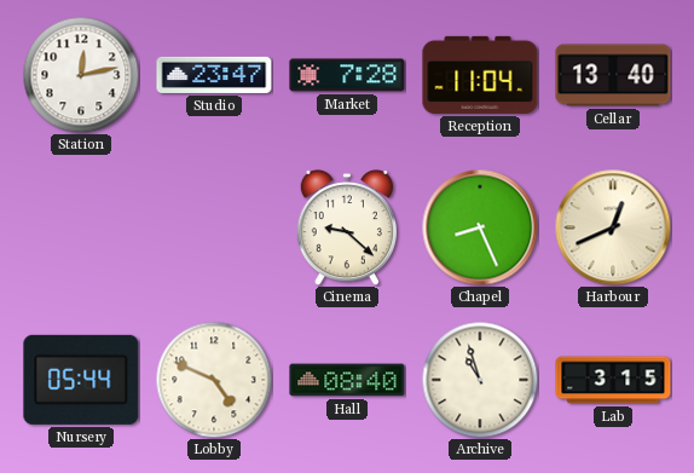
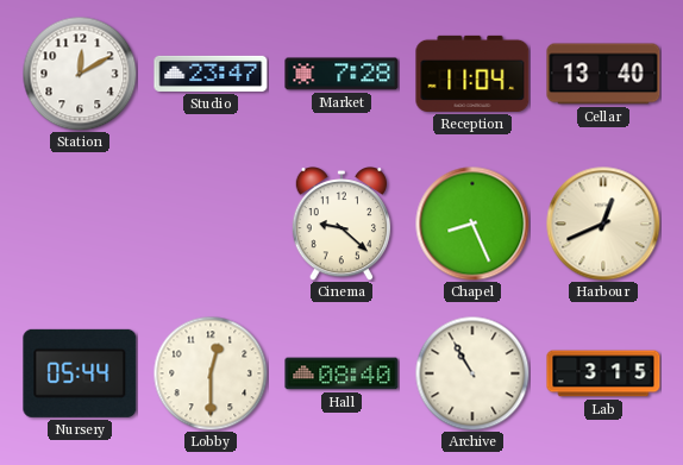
Station: 12:13 -> 12:10 (80, 74)
Lobby: 4:49 -> 12:30 (211, 373)
Archive: 10:57 -> 10:55 (472, 373)
